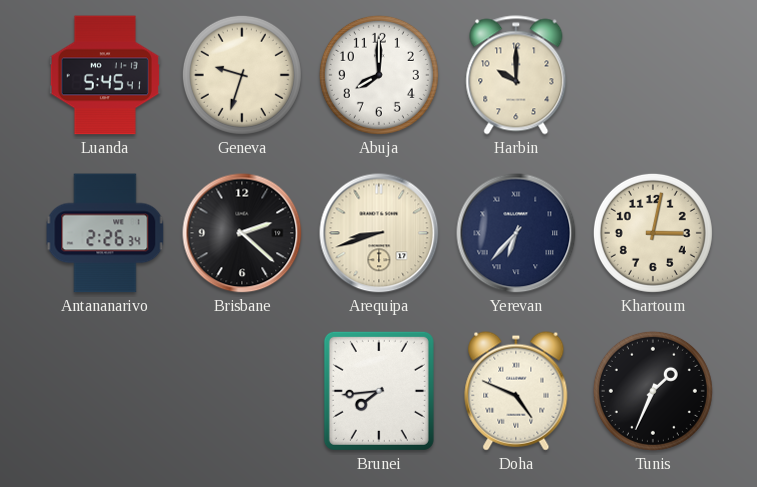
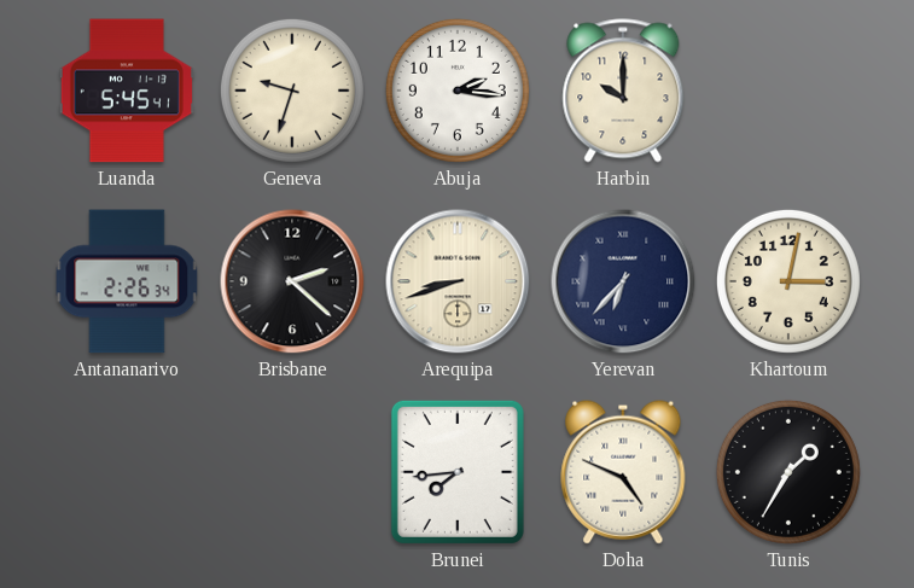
Abuja: 8:00 -> 2:16 (458, 91)
Tunis: 1:34 -> 1:35 (788, 472)
